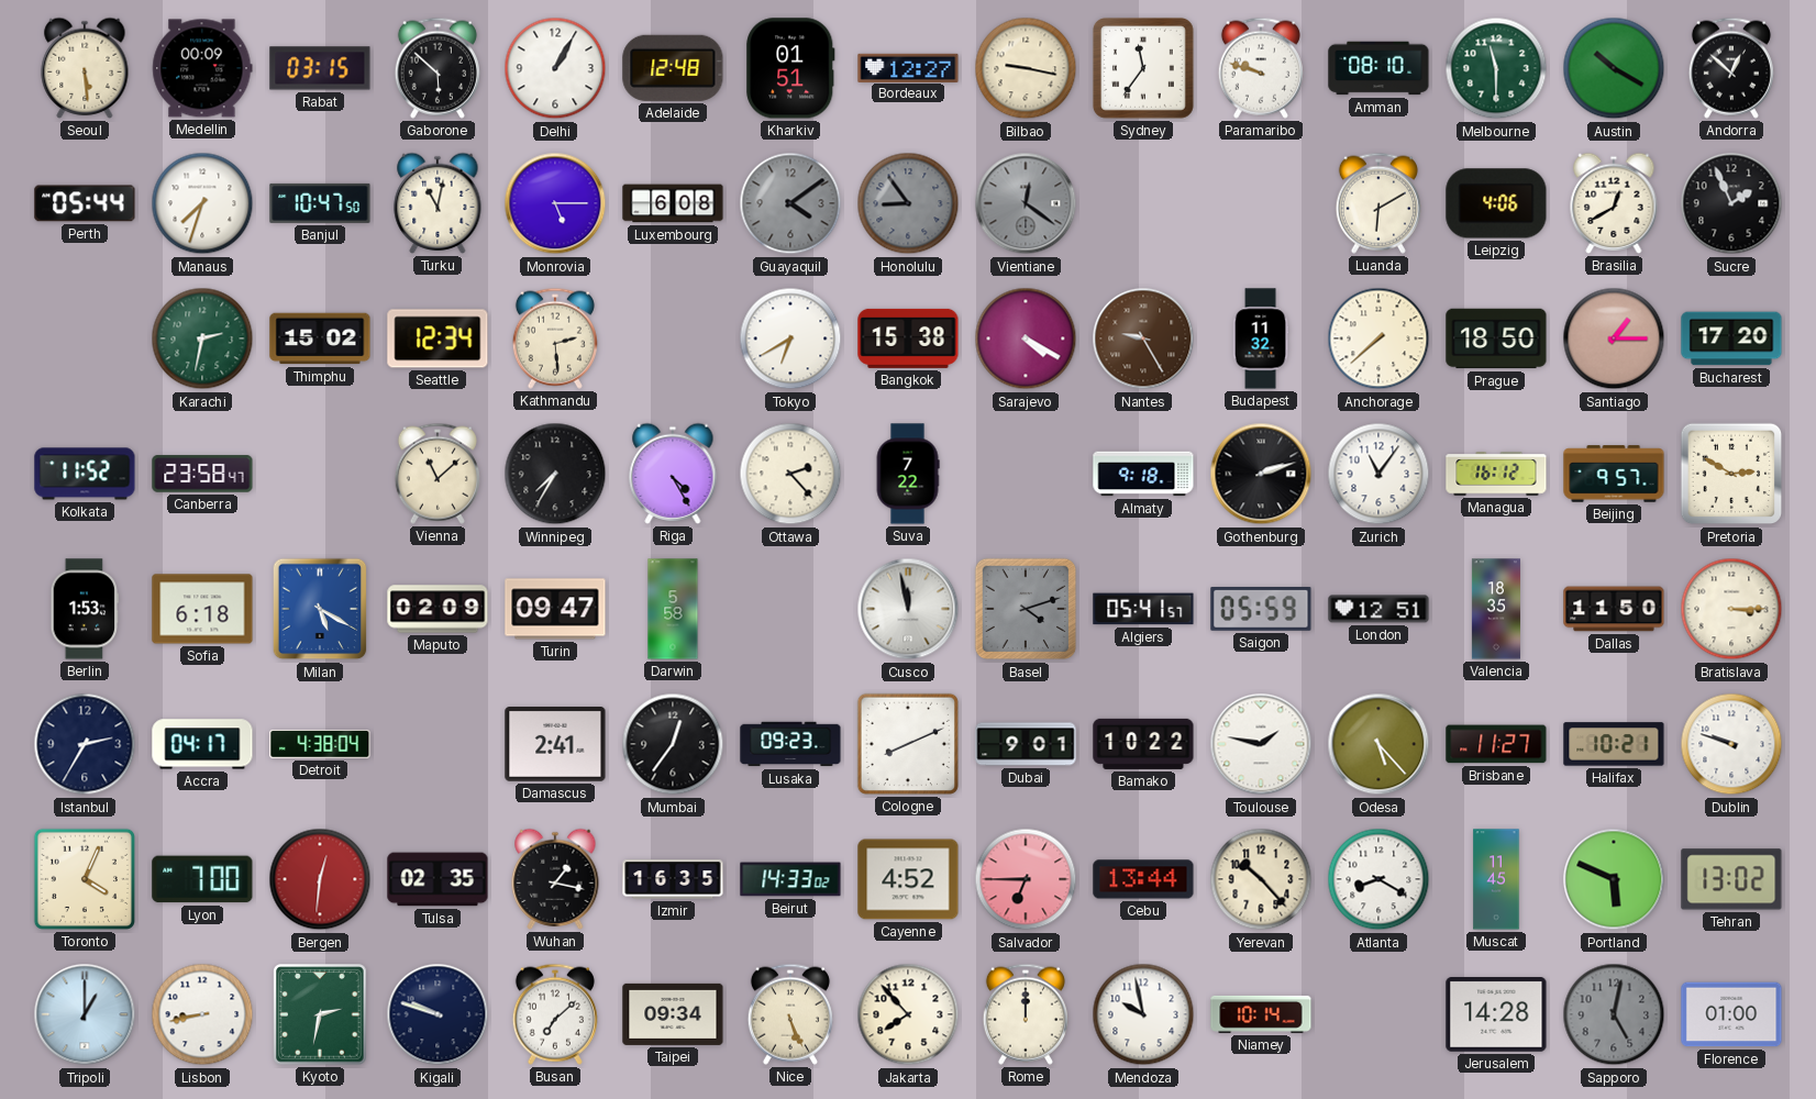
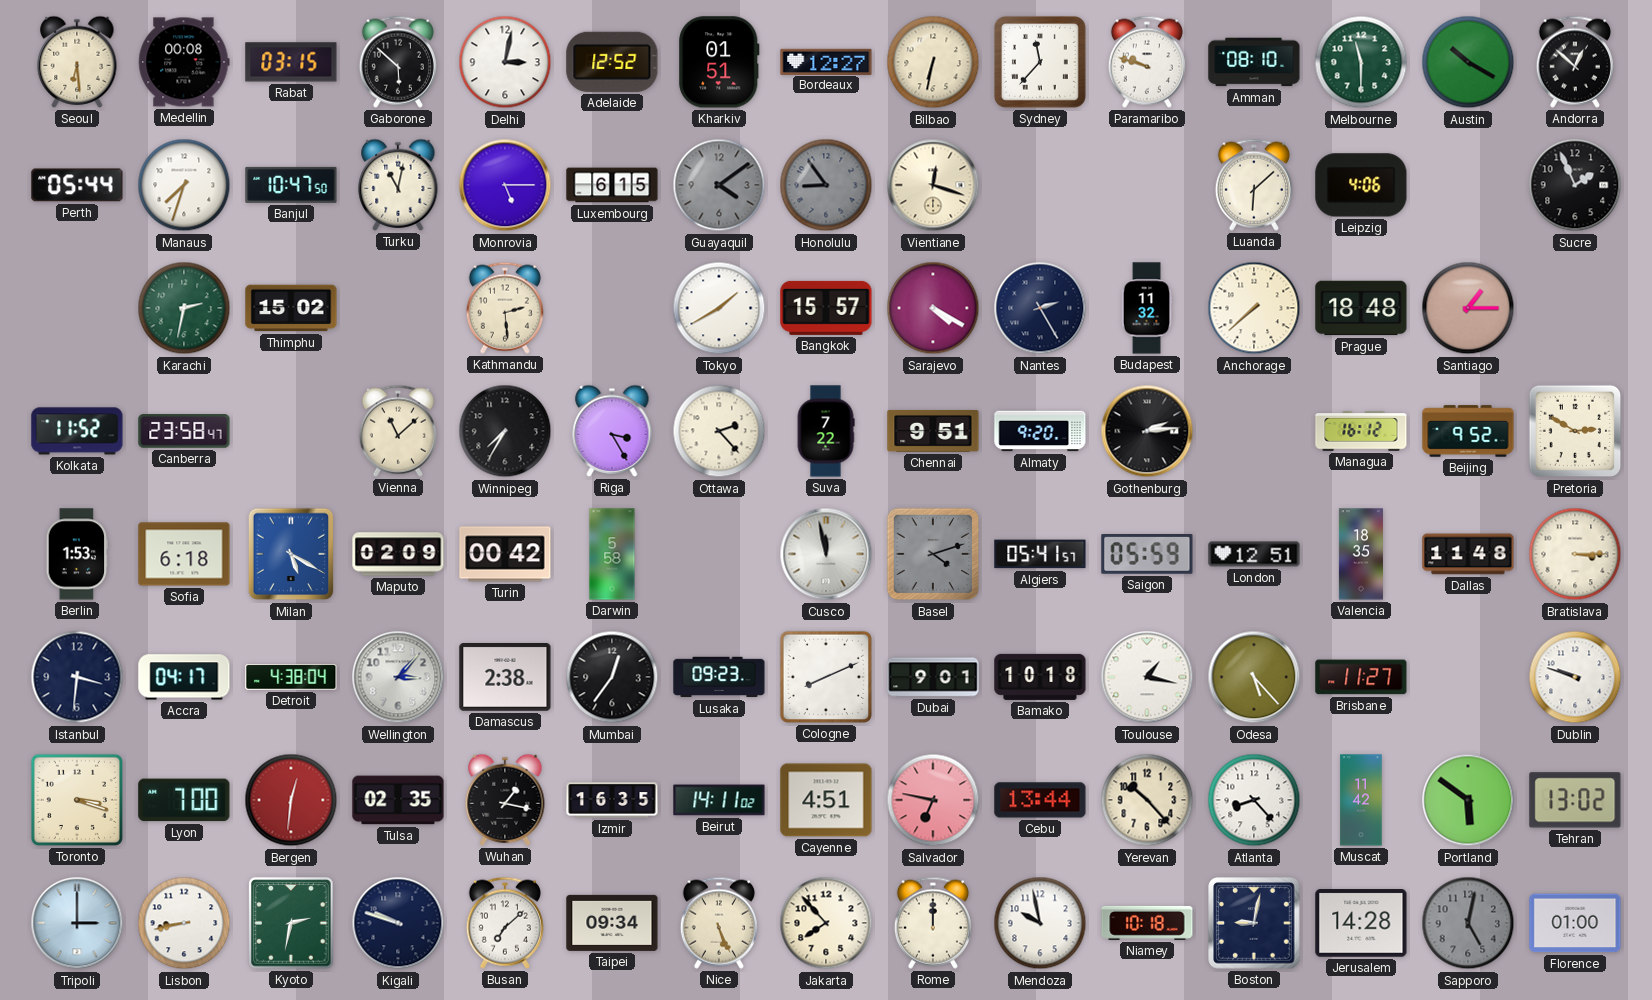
Seoul: 5:29 -> 6:29 (77, 62)
Medellin: 00:09 -> 00:08 (184, 62)
Delhi: 1:05 -> 3:02 (505, 62)
Adelaide: 12:48 -> 12:52 (612, 62)
Bilbao: 9:17 -> 6:32 (933, 62)
Sydney: 11:36 -> 11:37 (1040, 62)
Luxembourg: 6:08 -> 6:15 (612, 185)
Vientiane: 12:21 -> 12:18 (933, 185)
Vientiane dial: grey -> cream (933, 185)
Luanda: 6:10 -> 6:08 (1254, 185)
Brasilia: 12:40 -> none (1614, 203)
Seattle: 12:34 -> none (438, 338)
Tokyo: 6:40 -> 1:40 (719, 308)
Bangkok: 15:38 -> 15:57 (826, 308)
Nantes: 9:25 -> 2:25 (1040, 308)
Nantes dial: brown -> navy (1040, 308)
Prague: 18:50 -> 18:48 (1361, 308)
Bucharest: 17:20 -> none (1731, 338)
Riga: 4:25 -> 3:25 (612, 431)
Chennai: none -> 9:51 (933, 431)
Almaty: 9:18 -> 9:20 (1040, 431)
Gothenburg: 2:12 -> 2:14 (1147, 431)
Zurich: 11:06 -> none (1378, 474)
Beijing: 9:57 -> 9:52 (1468, 431)
Turin: 09:47 -> 00:42 (505, 554)
Dallas: 11:50 -> 11:48 (1468, 554)
Istanbul: 2:35 -> 3:31 (77, 677)
Wellington: none -> 3:07 (398, 677)
Damascus: 2:41 -> 2:38 (505, 678)
Bamako: 10:22 -> 10:18 (1040, 677)
Toulouse: 1:47 -> 1:17 (1147, 677)
Halifax: 10:21 -> none (1614, 744)
Toronto: 4:04 -> 3:18 (77, 800)
Beirut: 14:33 -> 14:11 (719, 800)
Cayenne: 4:52 -> 4:51 (826, 800)
Salvador: 6:45 -> 6:47 (933, 800)
Atlanta: 8:20 -> 8:23 (1254, 800)
Muscat: 11:45 -> 11:42 (1361, 800)
Portland: 5:49 -> 5:51 (1468, 800)
Tripoli: 1:00 -> 3:00 (77, 923)
Niamey: 10:14 -> 10:18 (1147, 923)
Boston: none -> 9:02 (1254, 923)
